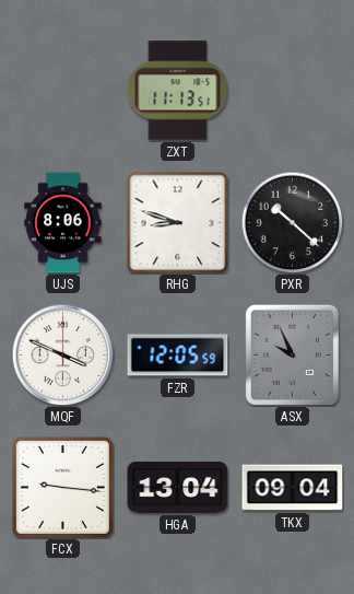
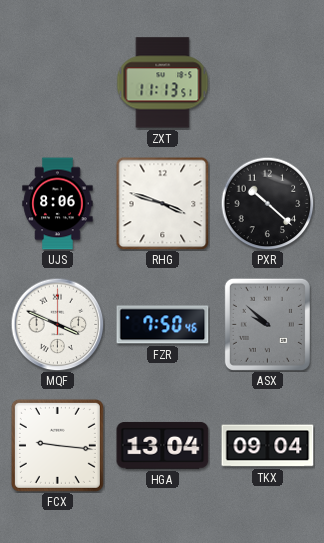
RHG: 8:48 -> 3:48 (162, 203)
FZR: 12:05 -> 7:50 (163, 325)
ASX: 9:56 -> 9:52 (267, 324)
